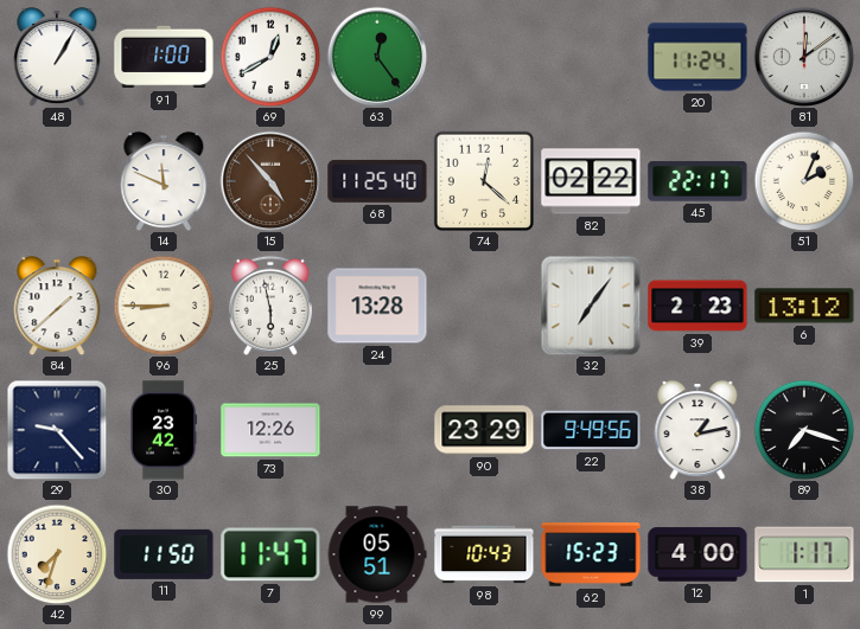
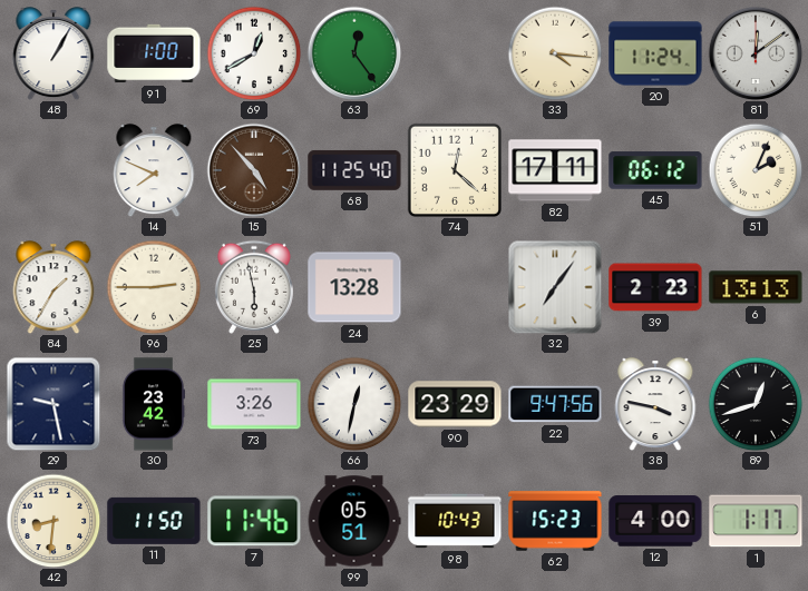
33: none -> 4:16 (555, 53)
14: 11:49 -> 7:49 (154, 170)
82: 02:22 -> 17:11 (555, 170)
45: 22:17 -> 06:12 (655, 170)
84: 1:38 -> 1:35 (53, 287)
96: 8:45 -> 2:45 (154, 287)
6: 13:12 -> 13:13 (756, 287)
29: 9:23 -> 9:28 (53, 404)
73: 12:26 -> 3:26 (254, 404)
66: none -> 12:32 (354, 404)
22: 9:49 -> 9:47 (555, 404)
38: 1:13 -> 3:47 (655, 404)
89: 7:18 -> 12:42 (756, 404)
42: 7:33 -> 8:31 (53, 521)
7: 11:47 -> 11:46 (254, 521)
